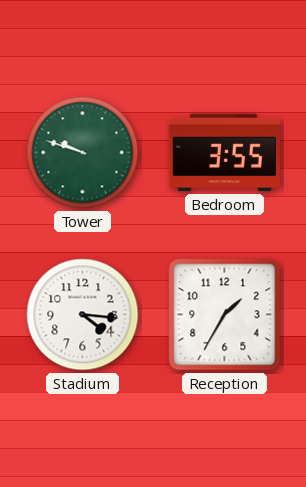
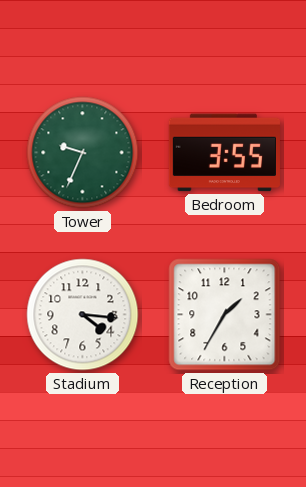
Tower: 9:48 -> 9:34 (83, 153)
